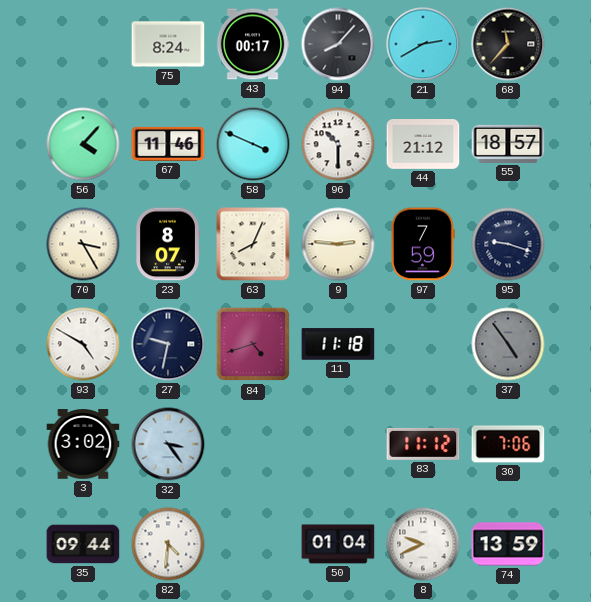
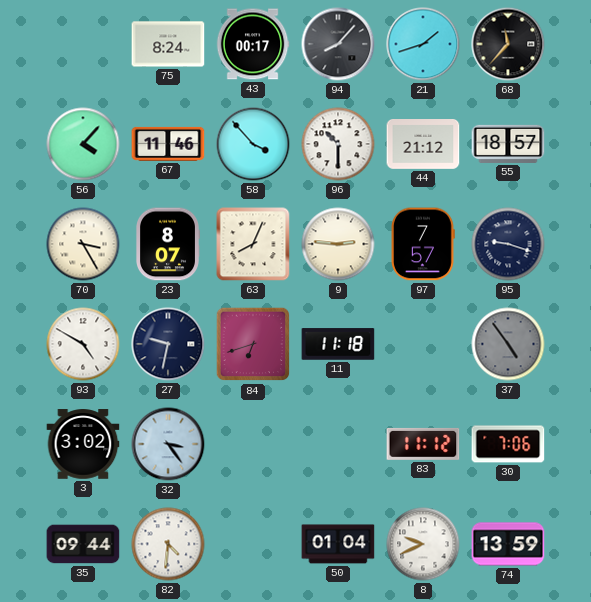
21: 2:40 -> 1:42 (423, 44)
58: 3:49 -> 3:53 (253, 144)
97: 7:59 -> 7:57 (423, 244)
84: 4:42 -> 6:42 (253, 344)
